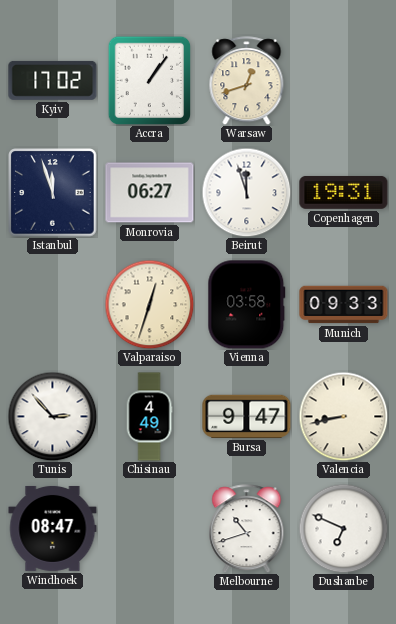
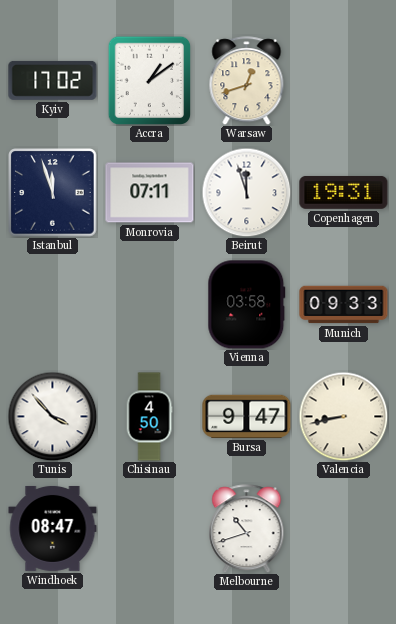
Accra: 1:06 -> 1:09 (150, 80)
Monrovia: 06:27 -> 07:11 (150, 193)
Valparaiso: 12:33 -> none (149, 304)
Tunis: 2:53 -> 3:53 (52, 416)
Chisinau: 4:49 -> 4:50 (149, 417)
Dushanbe: 6:49 -> none (343, 528)
